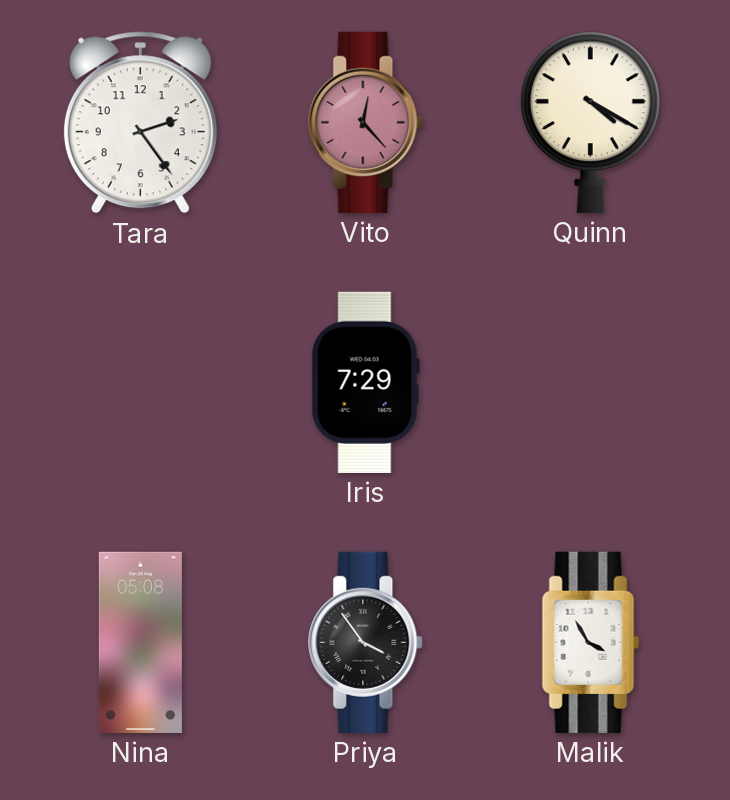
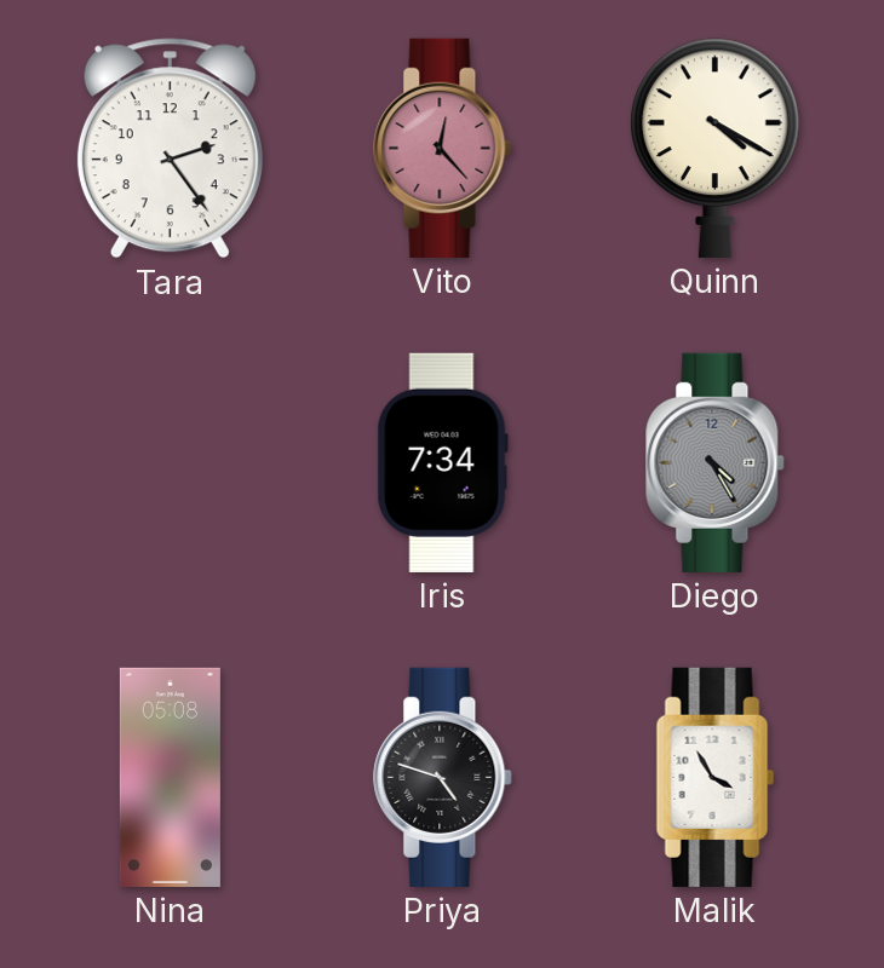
Iris: 7:29 -> 7:34 (442, 462)
Diego: none -> 4:25 (716, 462)
Priya: 3:54 -> 4:48 (443, 777)
